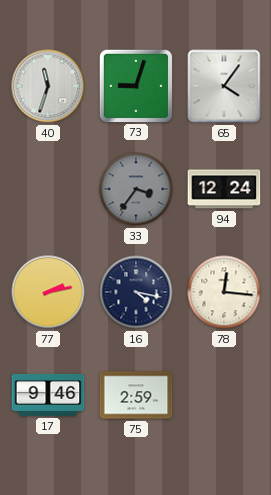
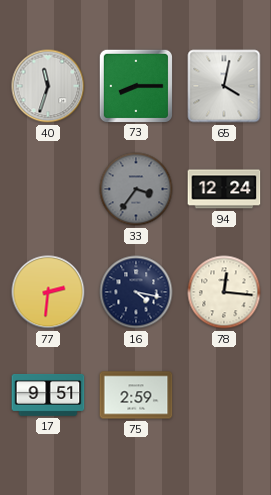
73: 9:03 -> 8:15 (135, 85)
65: 4:06 -> 4:02 (224, 86)
77: 2:13 -> 2:31 (48, 292)
17: 9:46 -> 9:51 (48, 395)
